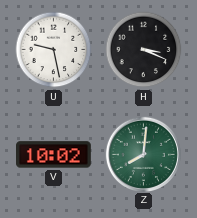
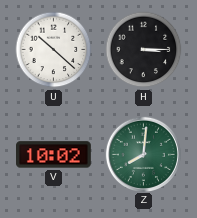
U: 9:28 -> 10:22 (54, 50)
H: 3:19 -> 3:15 (144, 50)
